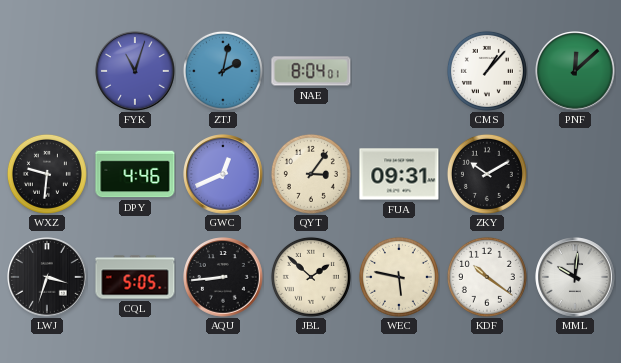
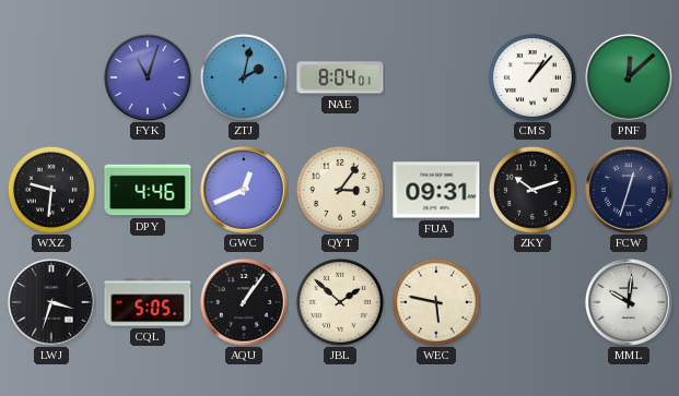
ZKY: 10:10 -> 10:12 (532, 190)
FCW: none -> 12:33 (629, 190)
AQU: 8:44 -> 1:06 (244, 302)
KDF: 10:21 -> none (487, 277)
